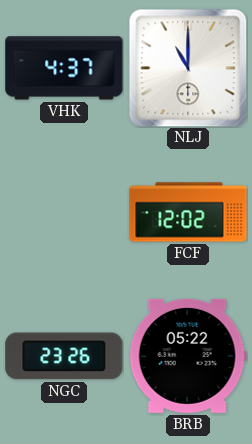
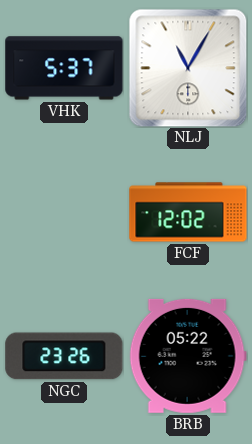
VHK: 4:37 -> 5:37 (64, 68)
NLJ: 11:00 -> 11:05 (188, 68)
